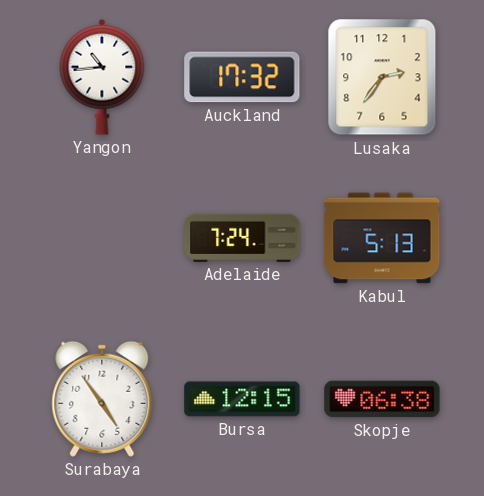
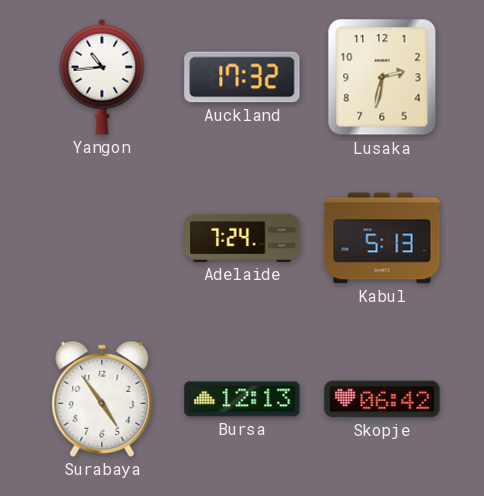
Lusaka: 2:36 -> 2:32 (382, 77)
Bursa: 12:15 -> 12:13 (242, 399)
Skopje: 06:38 -> 06:42 (382, 399)
